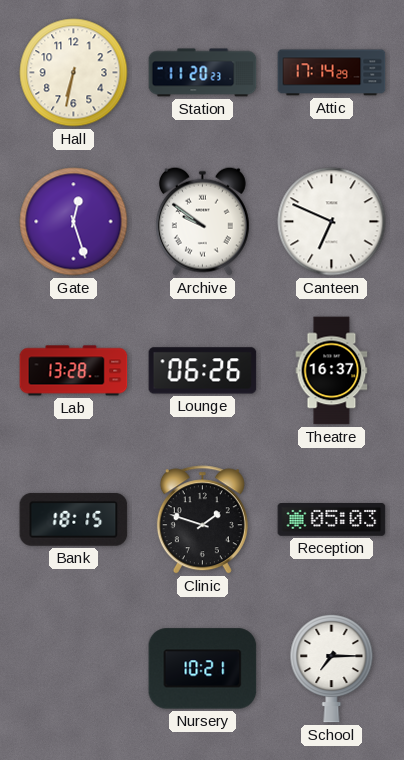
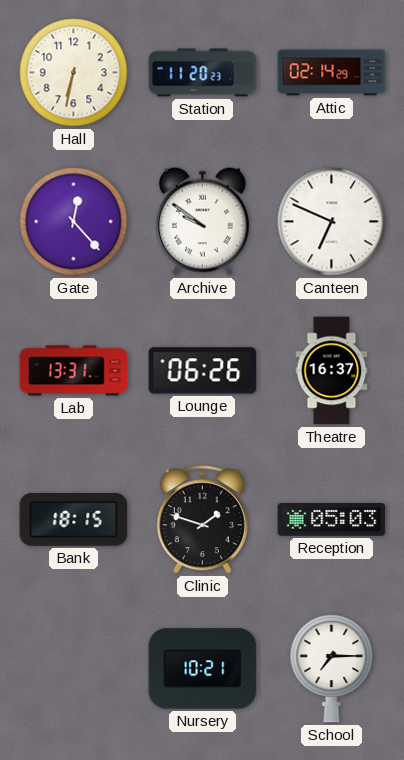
Attic: 17:14 -> 02:14 (332, 73)
Gate: 12:27 -> 12:23 (74, 222)
Lab: 13:28 -> 13:31 (74, 371)
